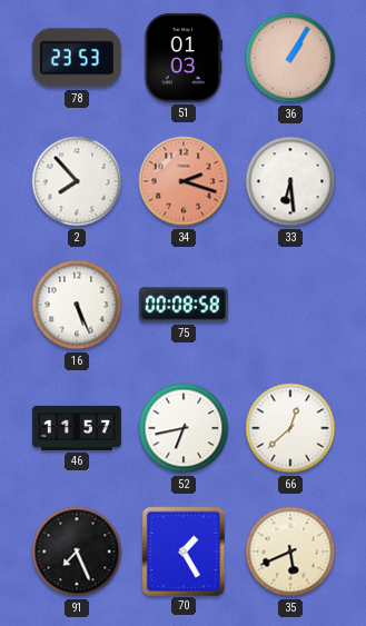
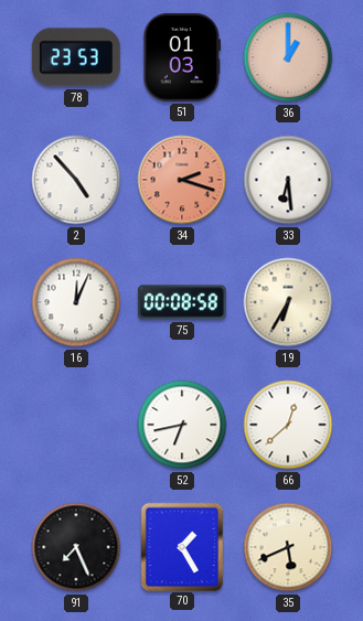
36: 1:05 -> 1:00 (288, 57)
2: 7:53 -> 4:53 (76, 180)
16: 5:26 -> 12:04 (76, 302)
19: none -> 6:35 (288, 302)
46: 11:57 -> none (78, 428)
